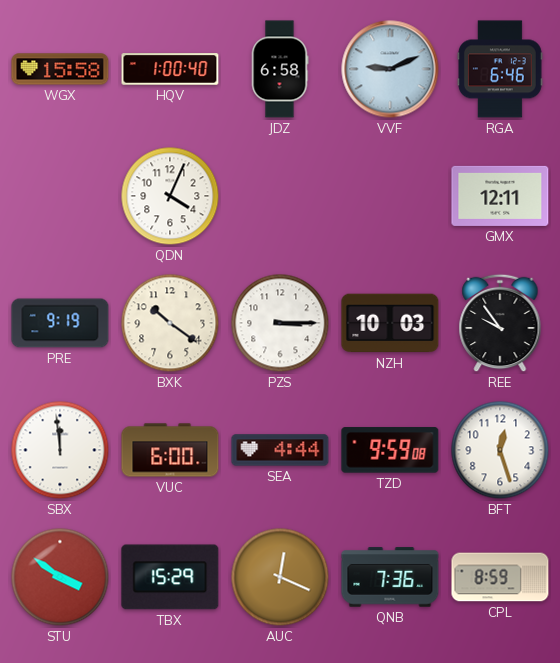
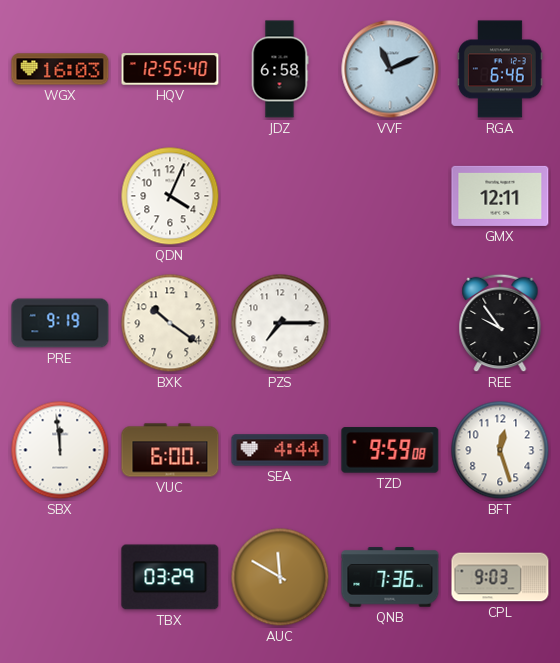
WGX: 15:58 -> 16:03 (60, 69)
HQV: 1:00 -> 12:55 (170, 69)
VVF: 9:11 -> 11:11 (390, 69)
PZS: 3:15 -> 7:15 (280, 323)
NZH: 10:03 -> none (390, 323)
STU: 3:51 -> none (60, 577)
TBX: 15:29 -> 03:29 (170, 577)
AUC: 12:19 -> 11:50 (280, 577)
CPL: 8:59 -> 9:03 (500, 577)
